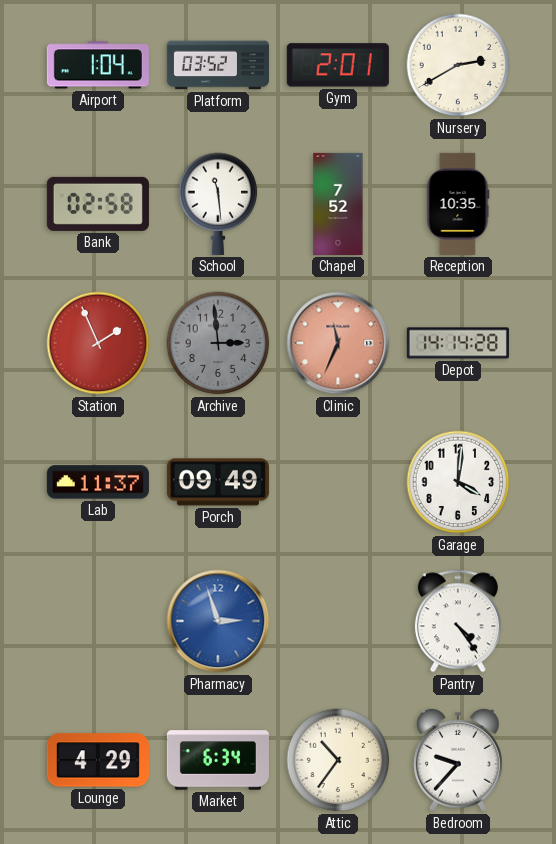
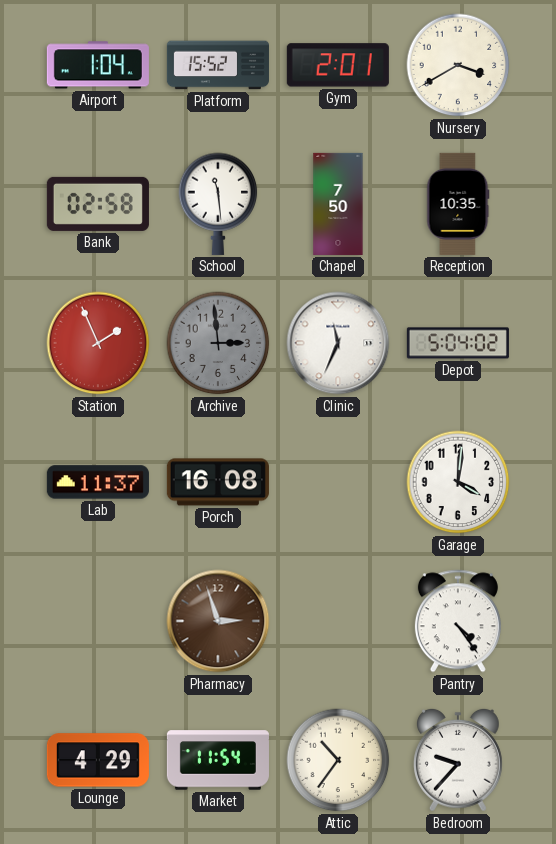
Platform: 03:52 -> 15:52 (218, 65)
Nursery: 2:40 -> 3:40 (458, 65)
Chapel: 7:52 -> 7:50 (338, 204)
Clinic dial: salmon -> white (338, 343)
Depot: 14:14 -> 5:04 (458, 343)
Porch: 09:49 -> 16:08 (218, 482)
Pharmacy dial: blue -> brown (218, 621)
Market: 6:34 -> 11:54 (218, 760)
